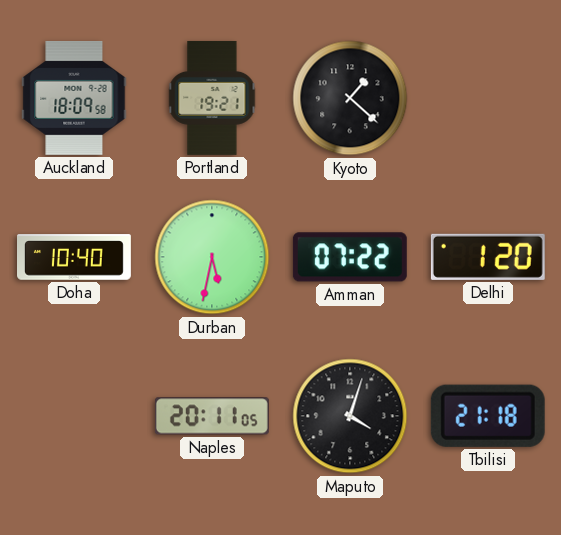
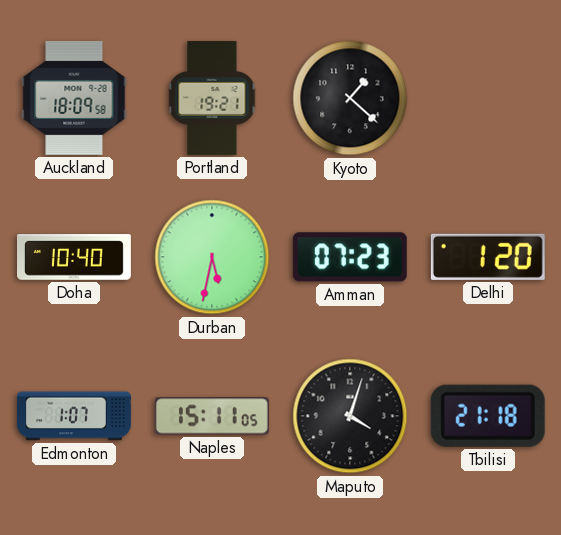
Amman: 07:22 -> 07:23 (350, 257)
Edmonton: none -> 1:07 (74, 416)
Naples: 20:11 -> 15:11 (212, 416)
